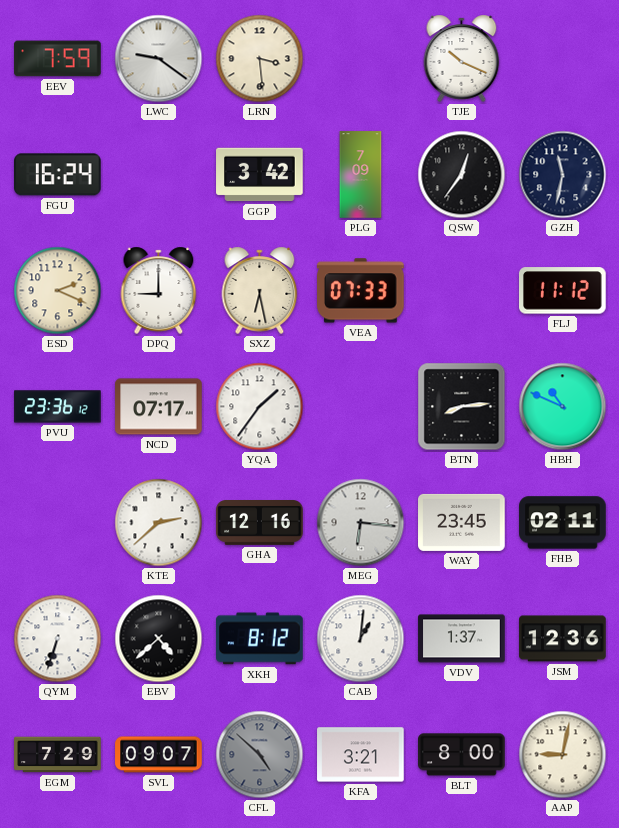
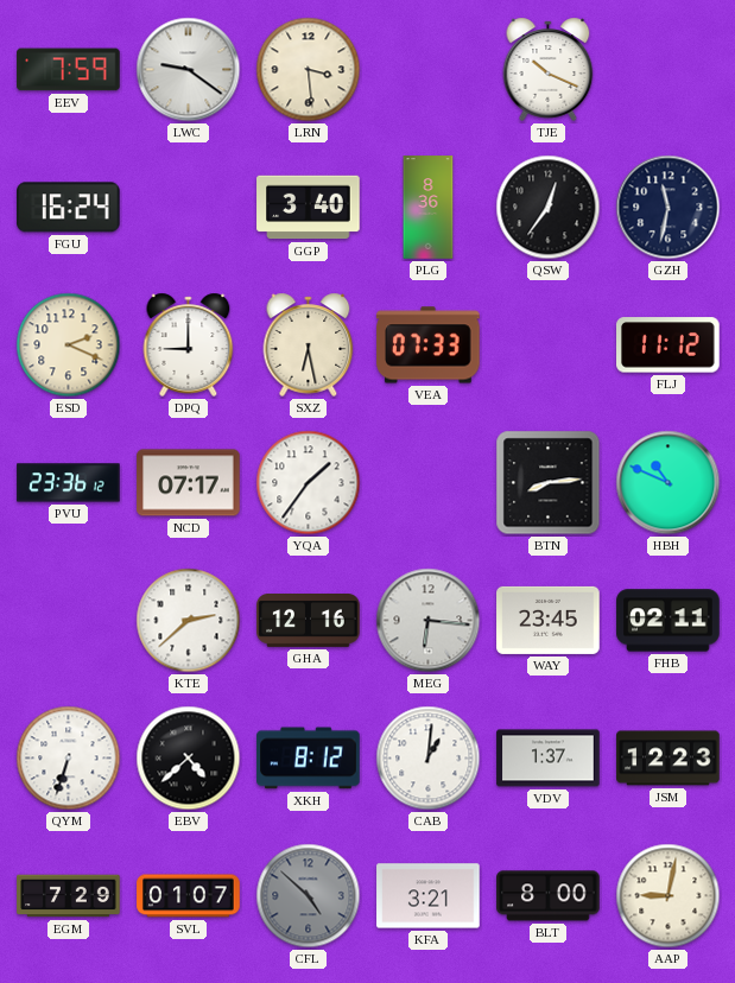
GGP: 3:42 -> 3:40 (309, 208)
PLG: 7:09 -> 8:36 (429, 208)
JSM: 12:36 -> 12:23 (669, 759)
SVL: 09:07 -> 01:07 (189, 896)
